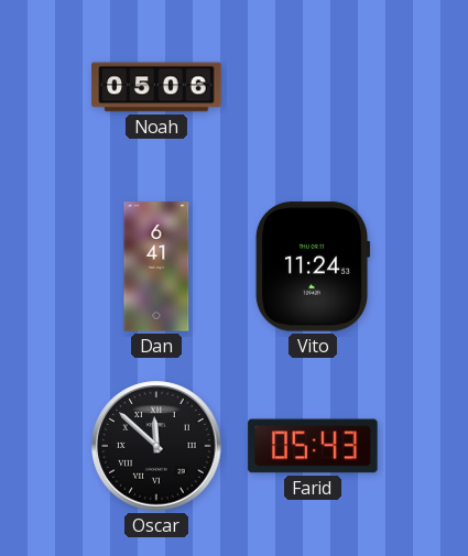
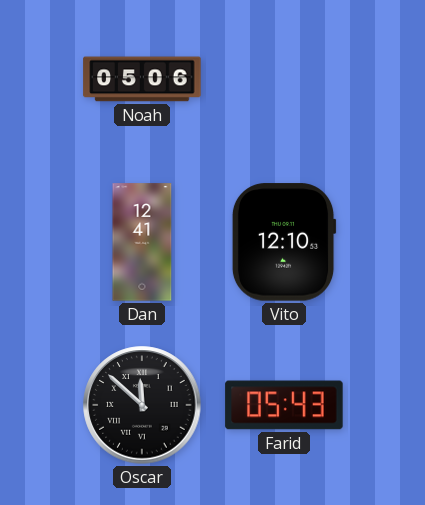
Dan: 6:41 -> 12:41 (142, 242)
Vito: 11:24 -> 12:10 (284, 242)
